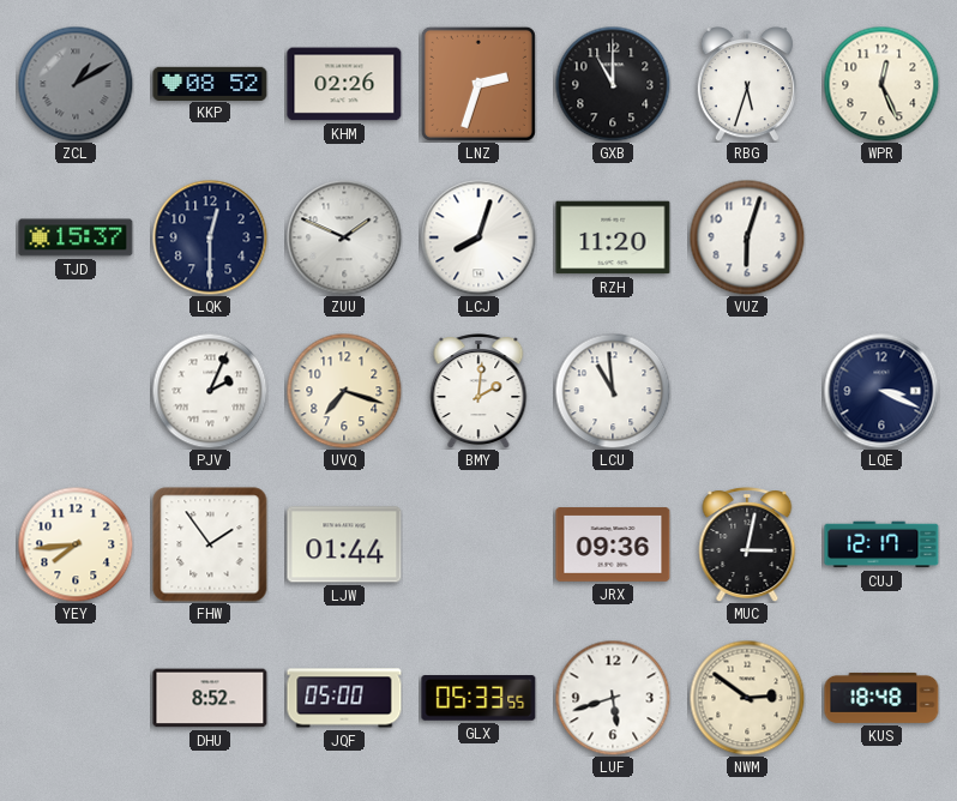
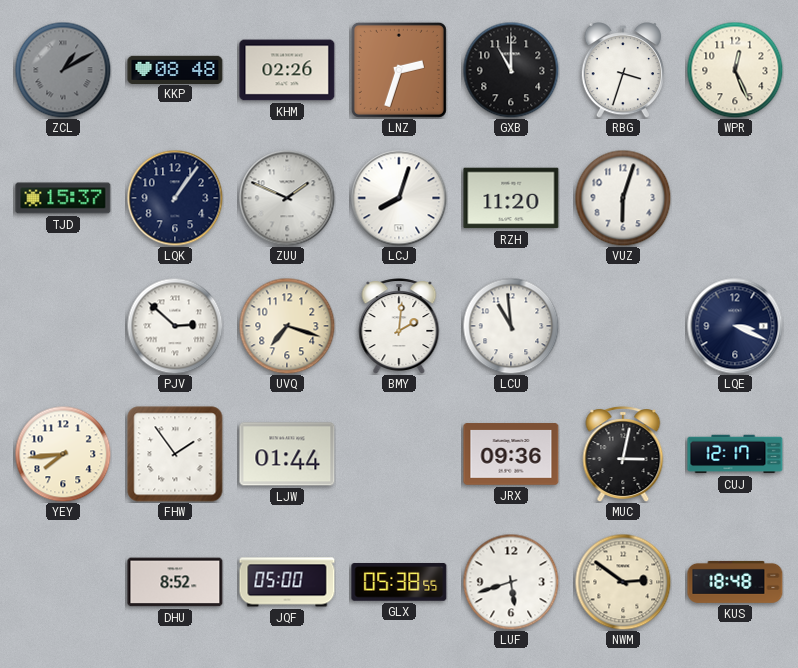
KKP: 08:52 -> 08:48 (175, 69)
RBG: 5:33 -> 3:33 (622, 71)
LQK: 12:30 -> 1:06 (175, 198)
PJV: 2:04 -> 2:52 (175, 326)
GLX: 05:33 -> 05:38 (399, 583)
